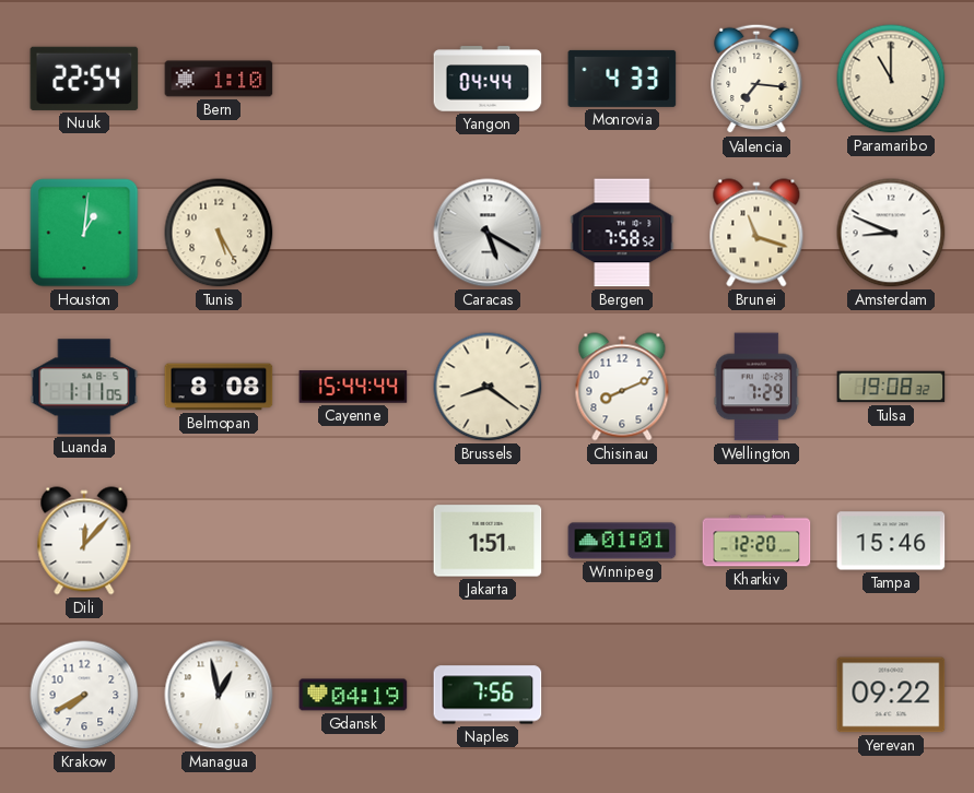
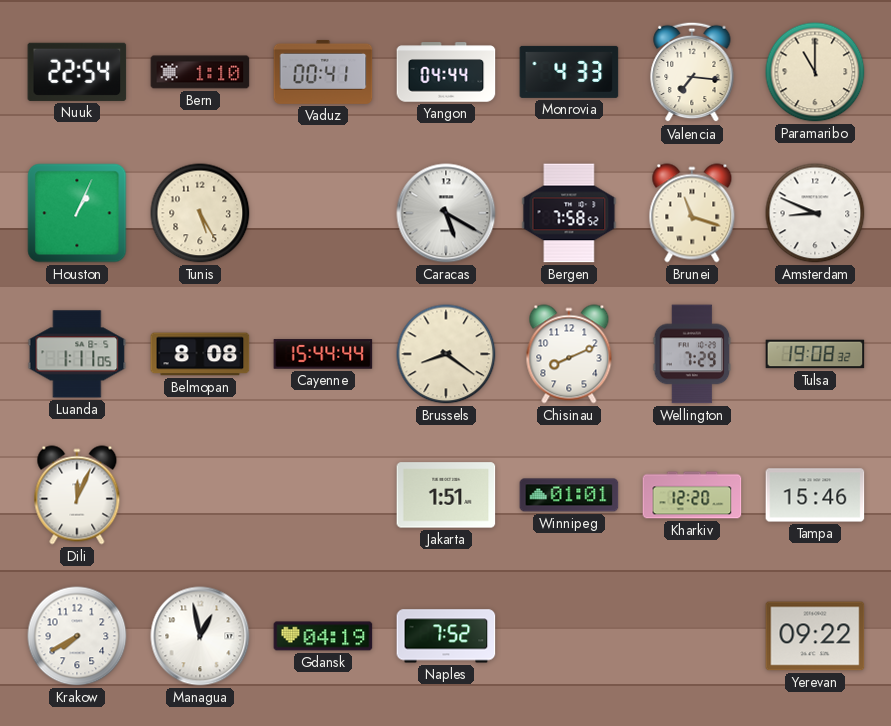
Vaduz: none -> 00:41 (323, 72)
Houston: 1:01 -> 1:04 (77, 213)
Dili: 12:07 -> 12:04 (77, 495)
Naples: 7:56 -> 7:52 (446, 636)
